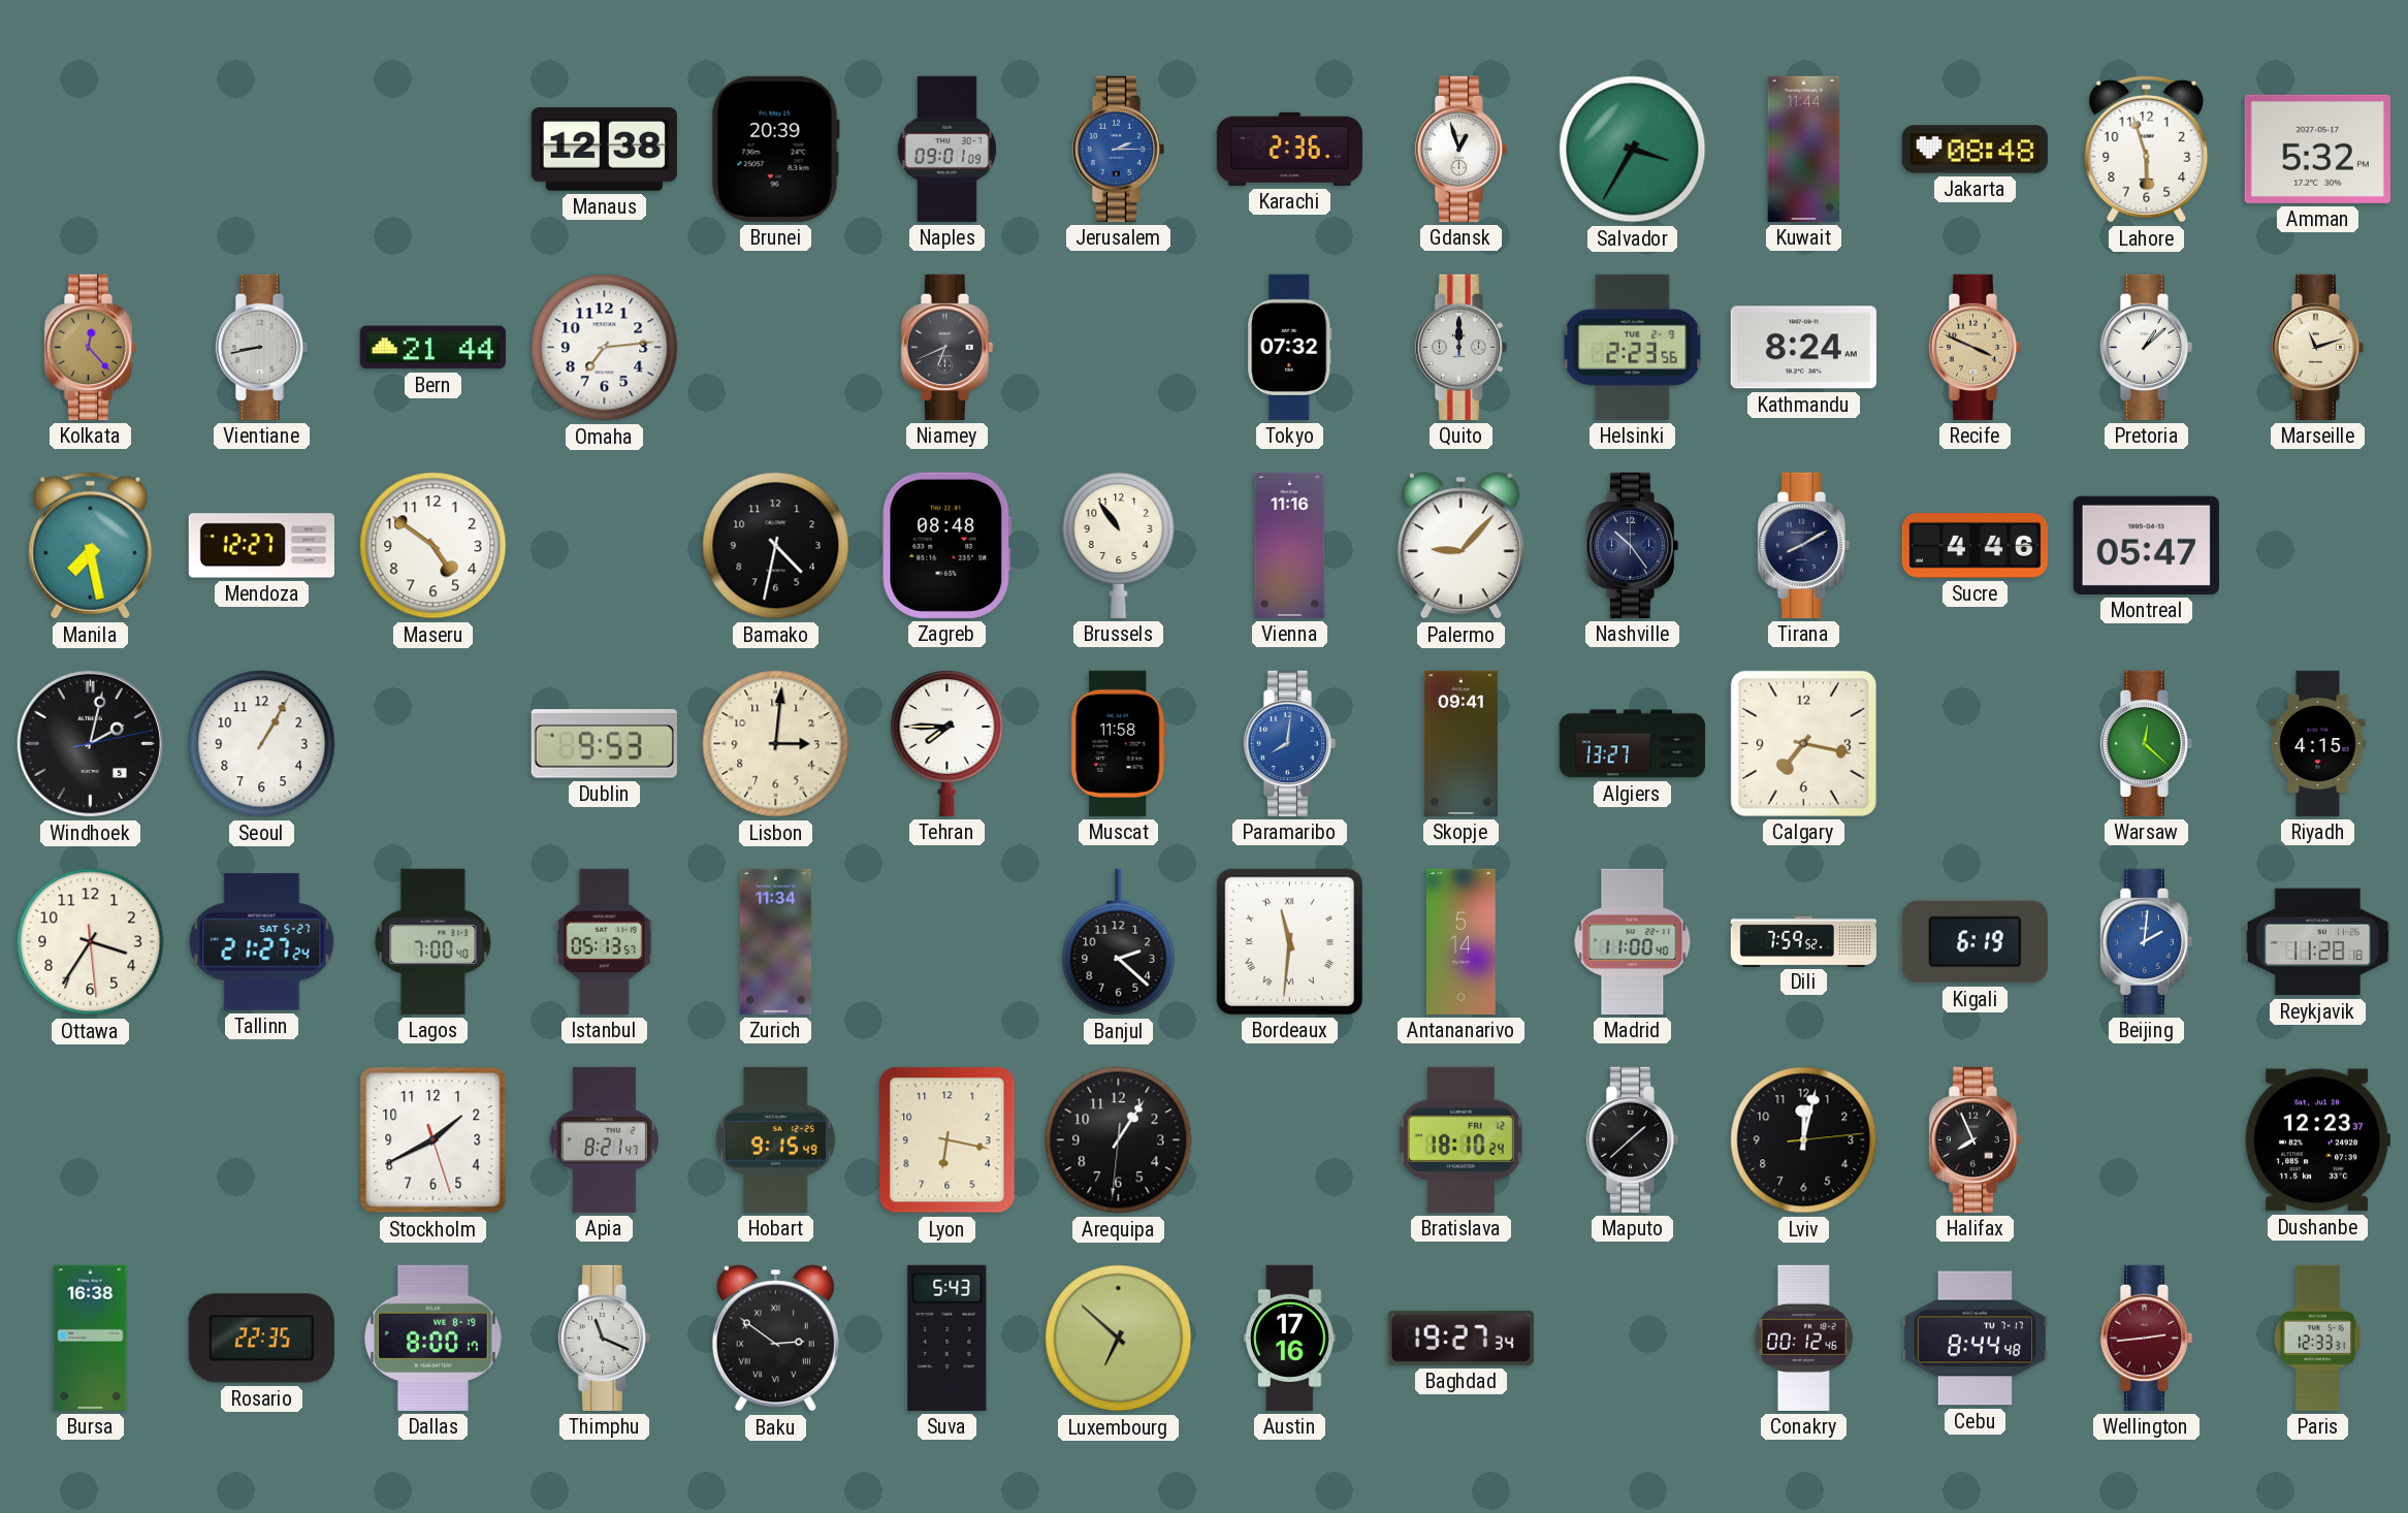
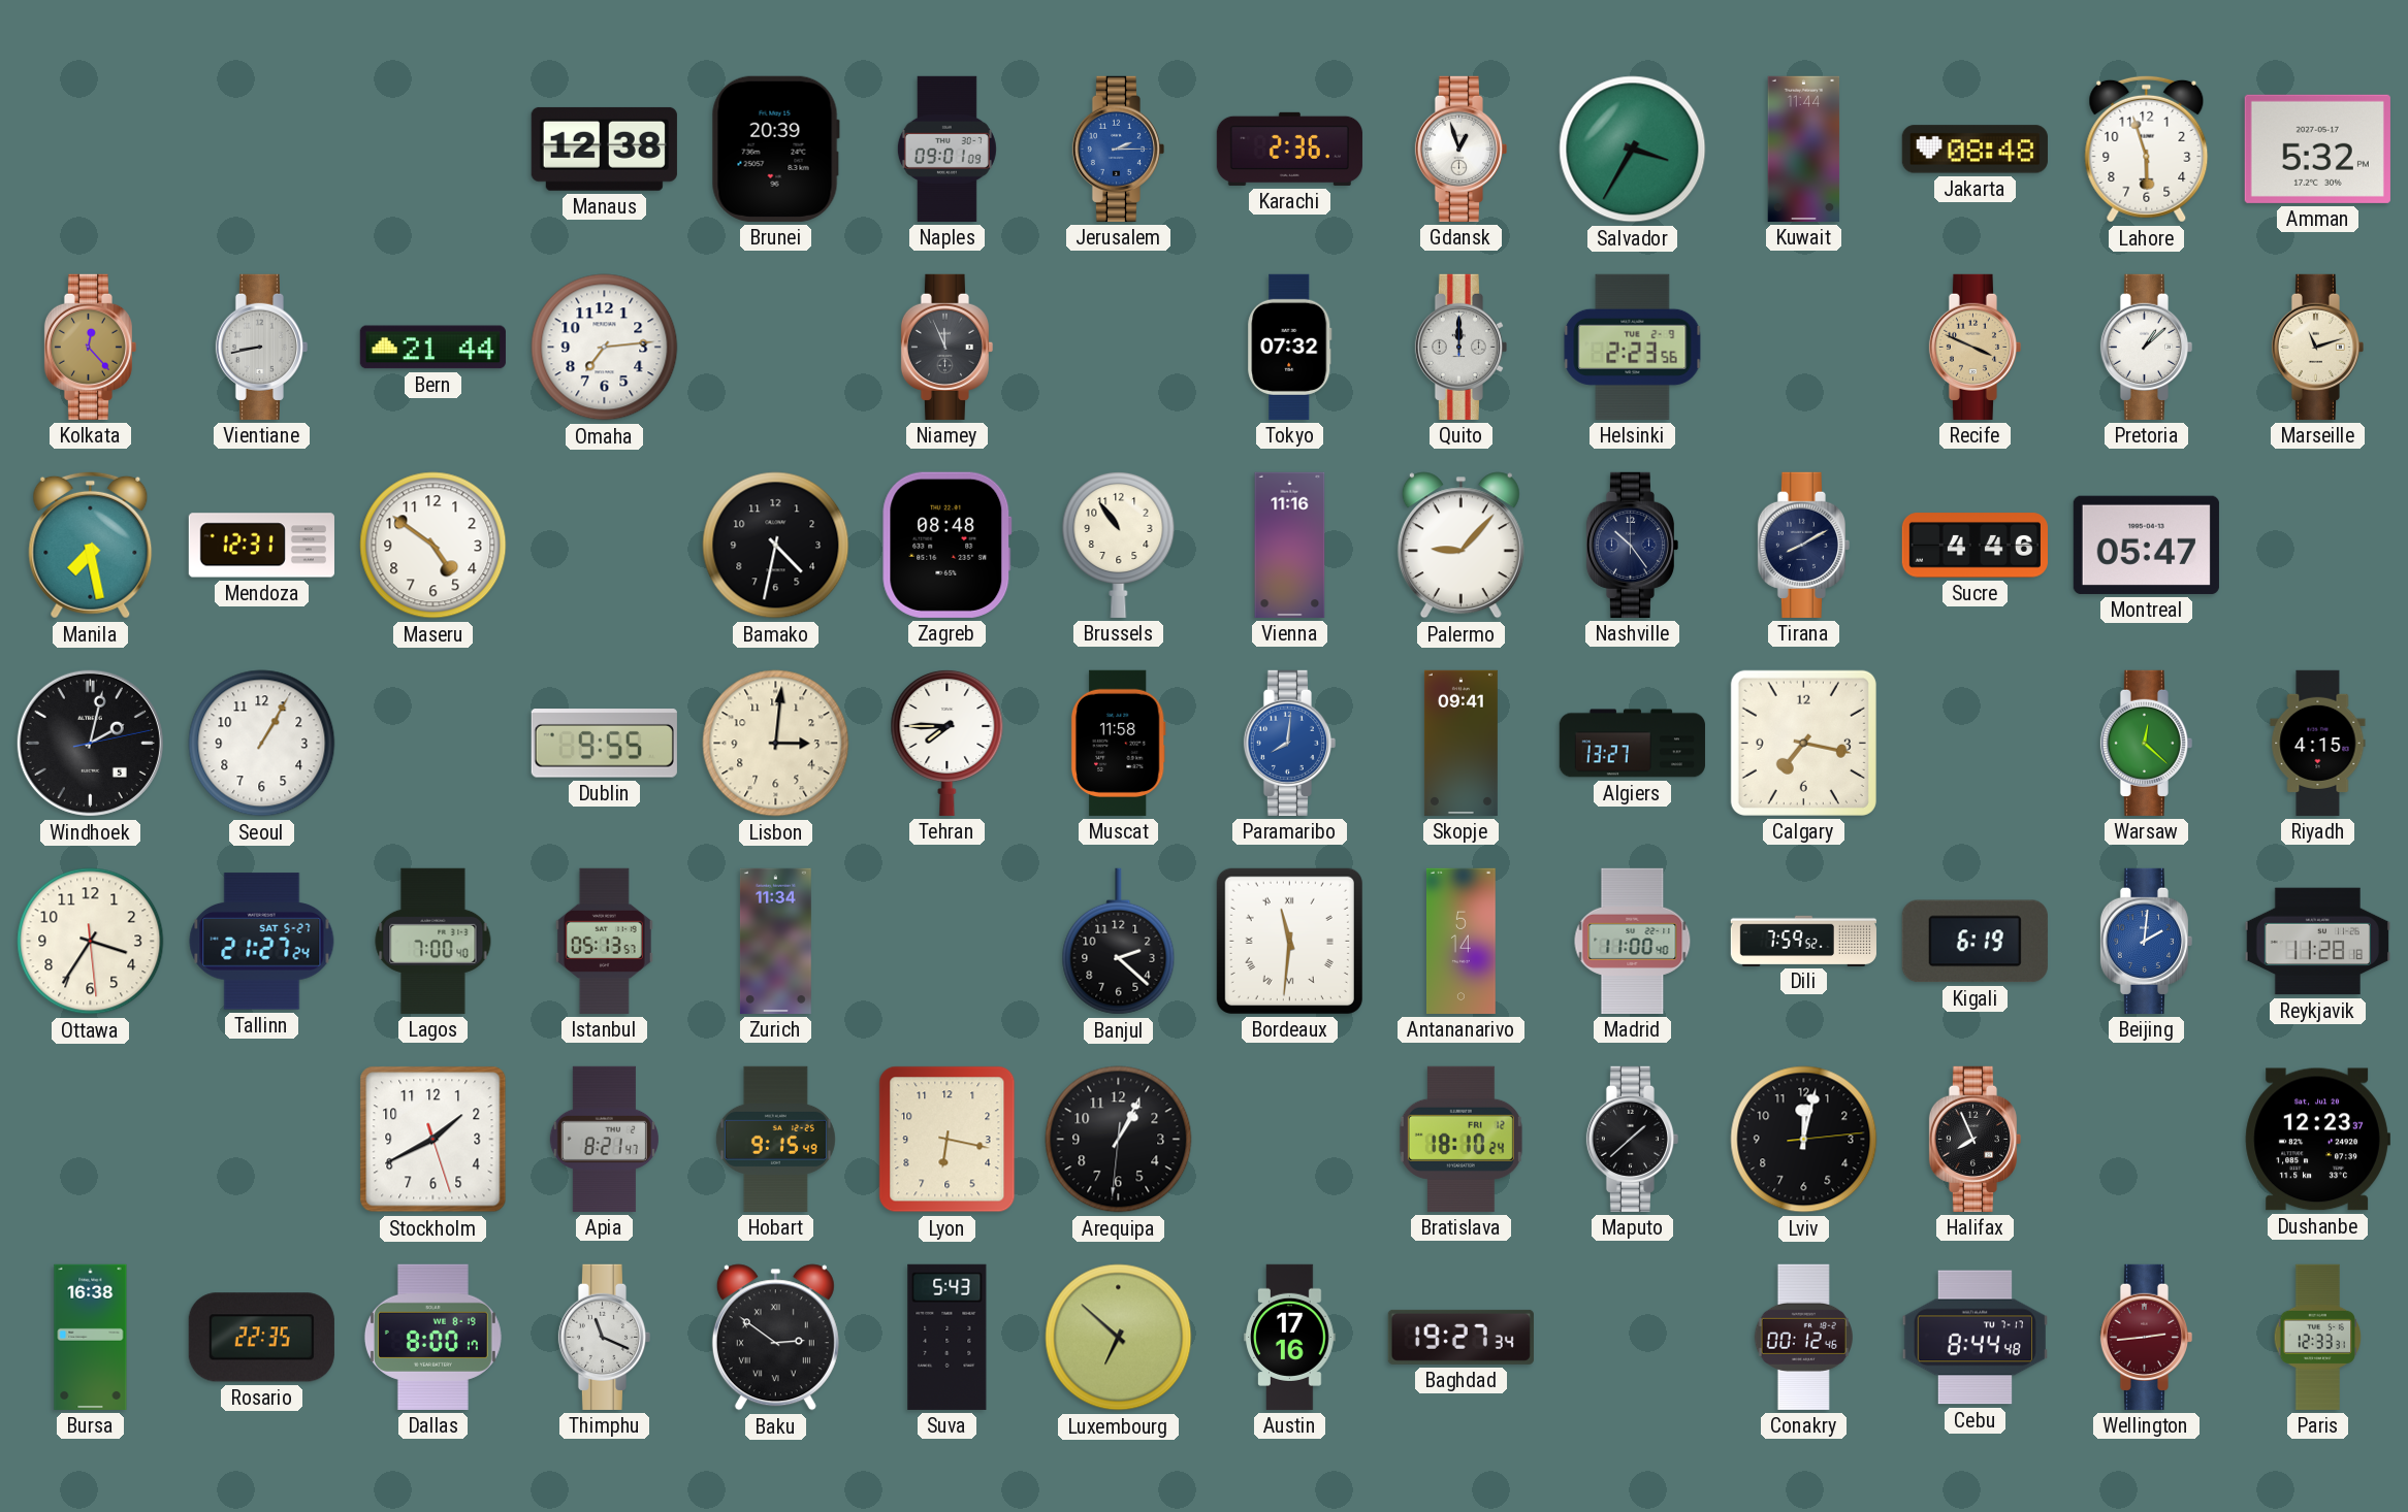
Niamey: 6:41 -> 11:56 (946, 347)
Kathmandu: 8:24 -> none (1803, 348)
Mendoza: 12:27 -> 12:31 (261, 546)
Dublin: 9:53 -> 9:55 (604, 744)
Arequipa: 1:05 -> 1:04 (1119, 1140)
